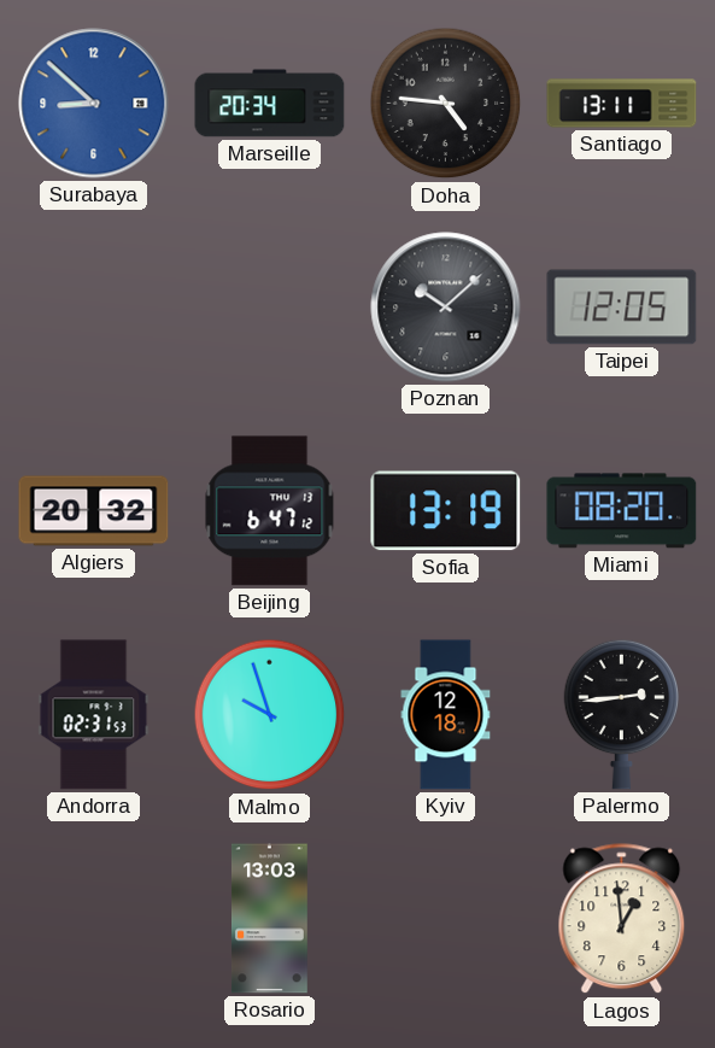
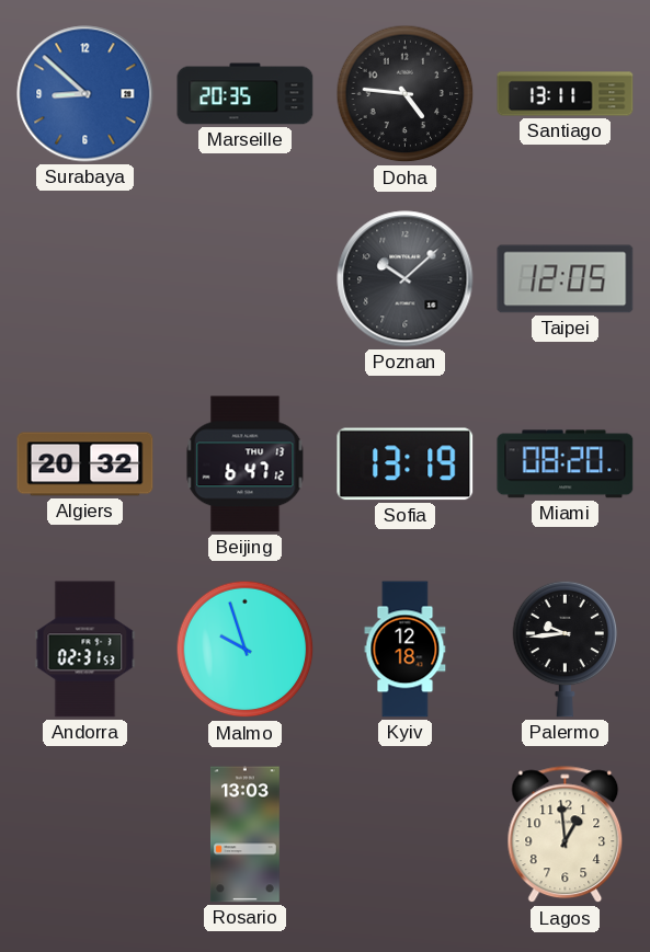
Marseille: 20:34 -> 20:35 (246, 94)
Palermo: 2:44 -> 9:44 (566, 649)
